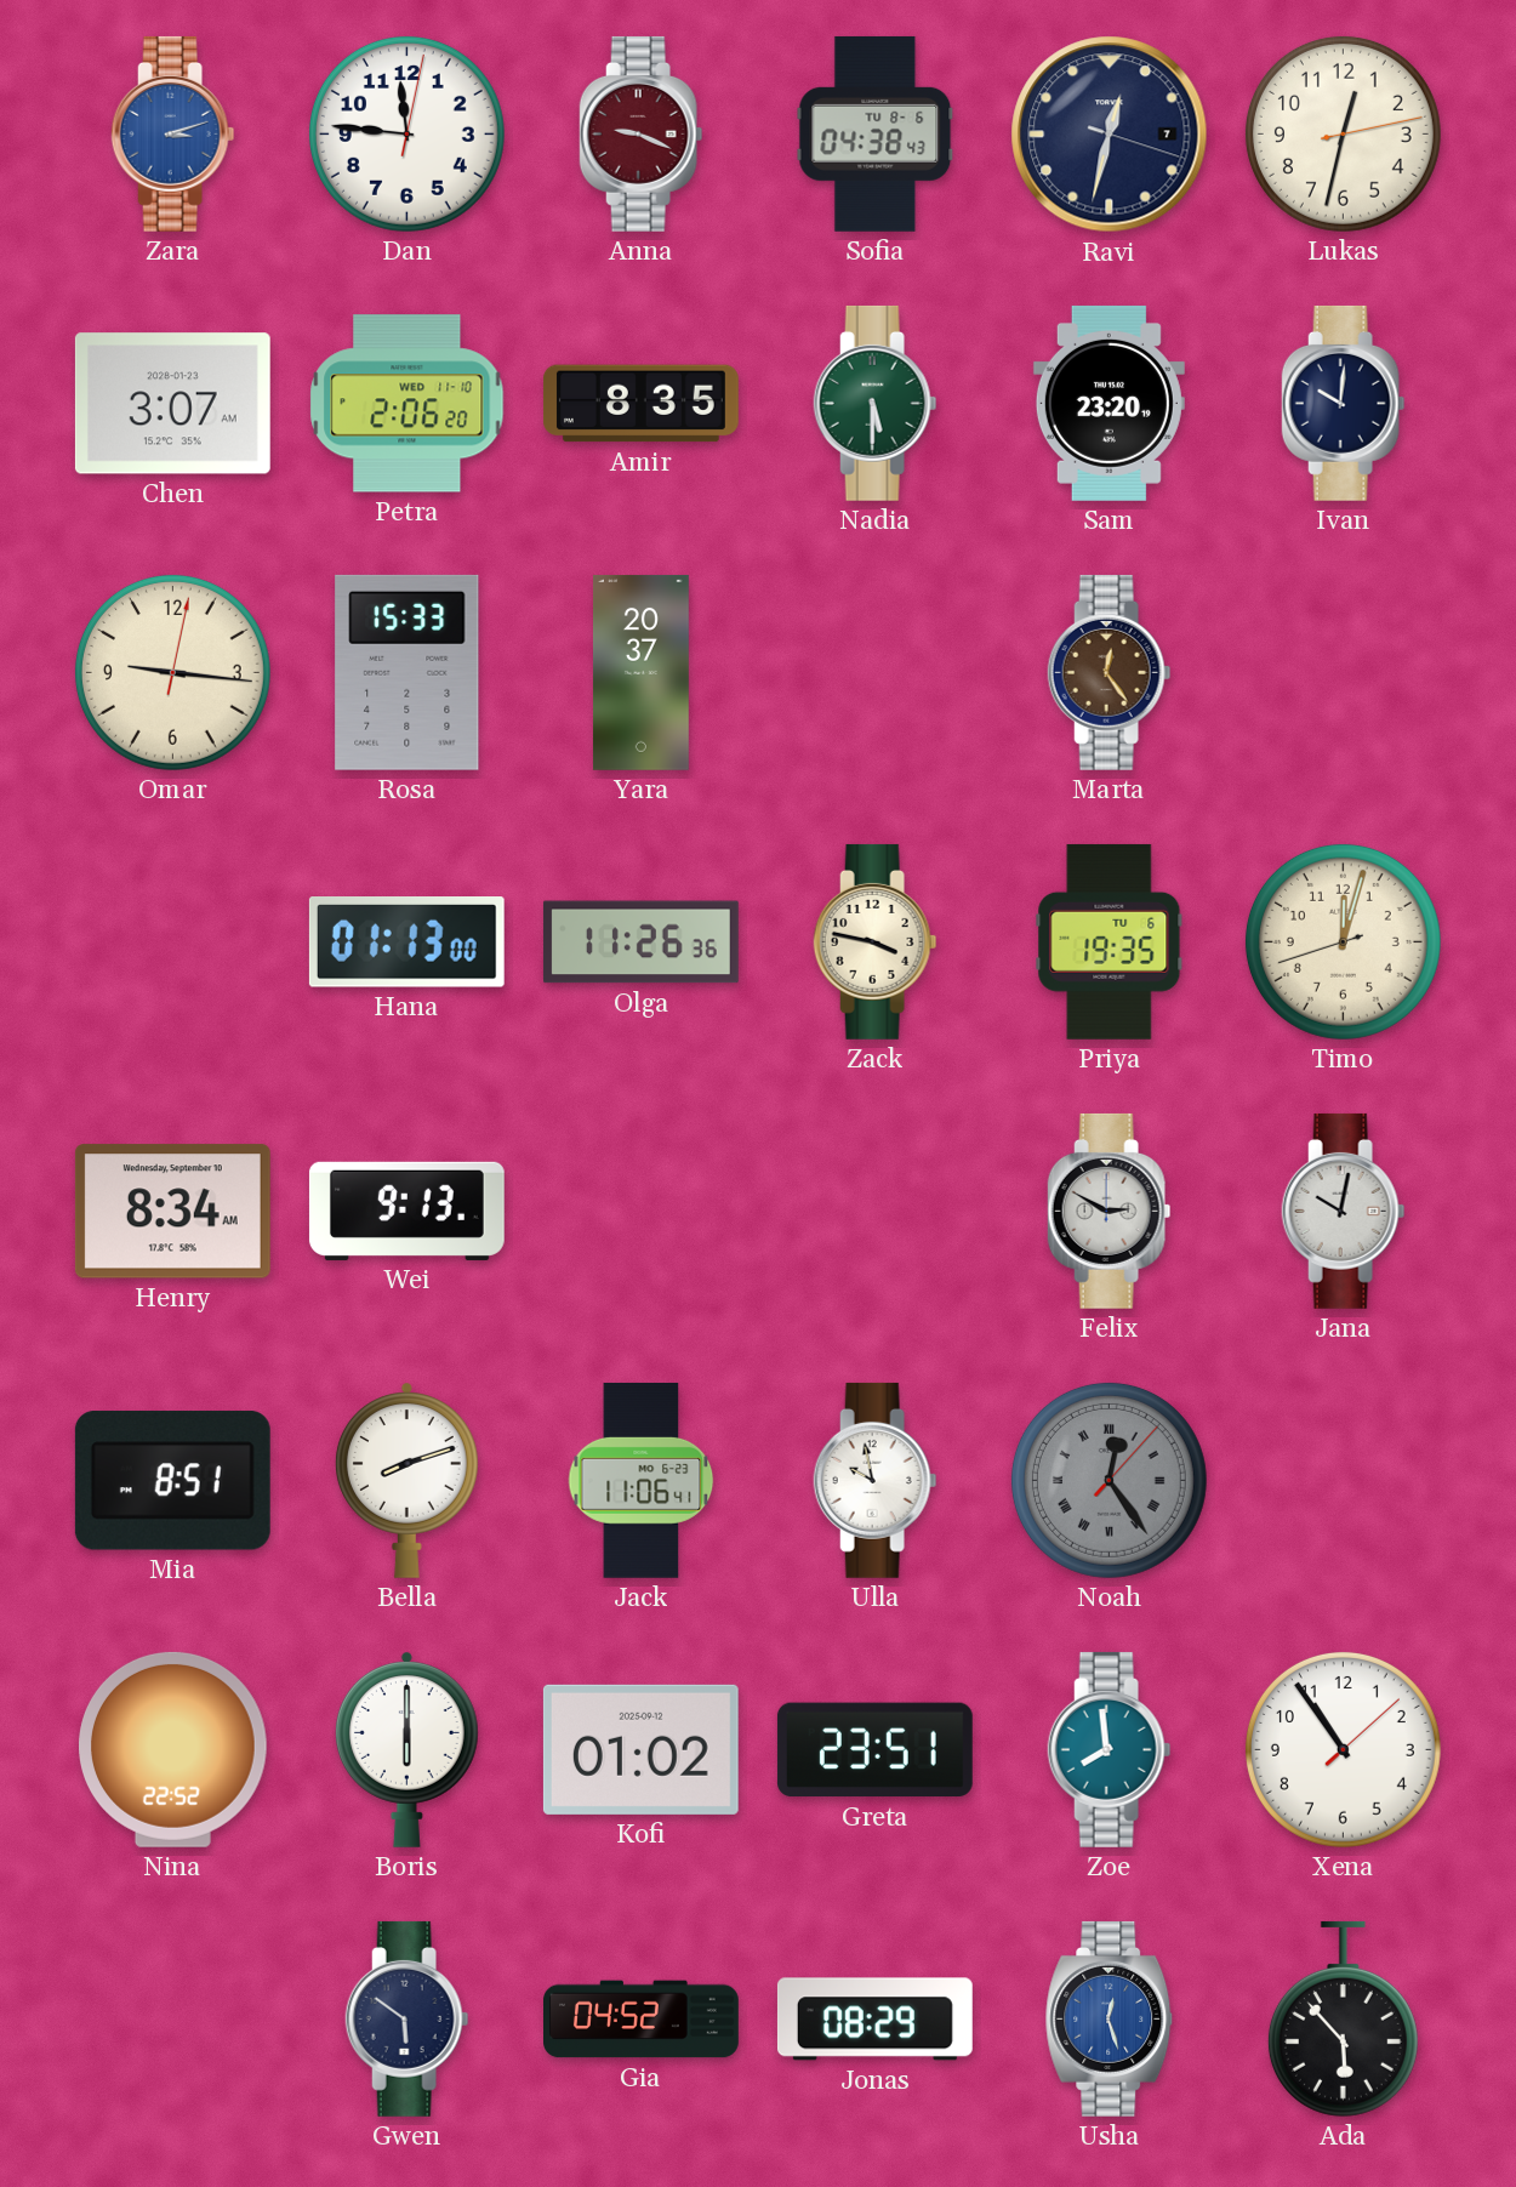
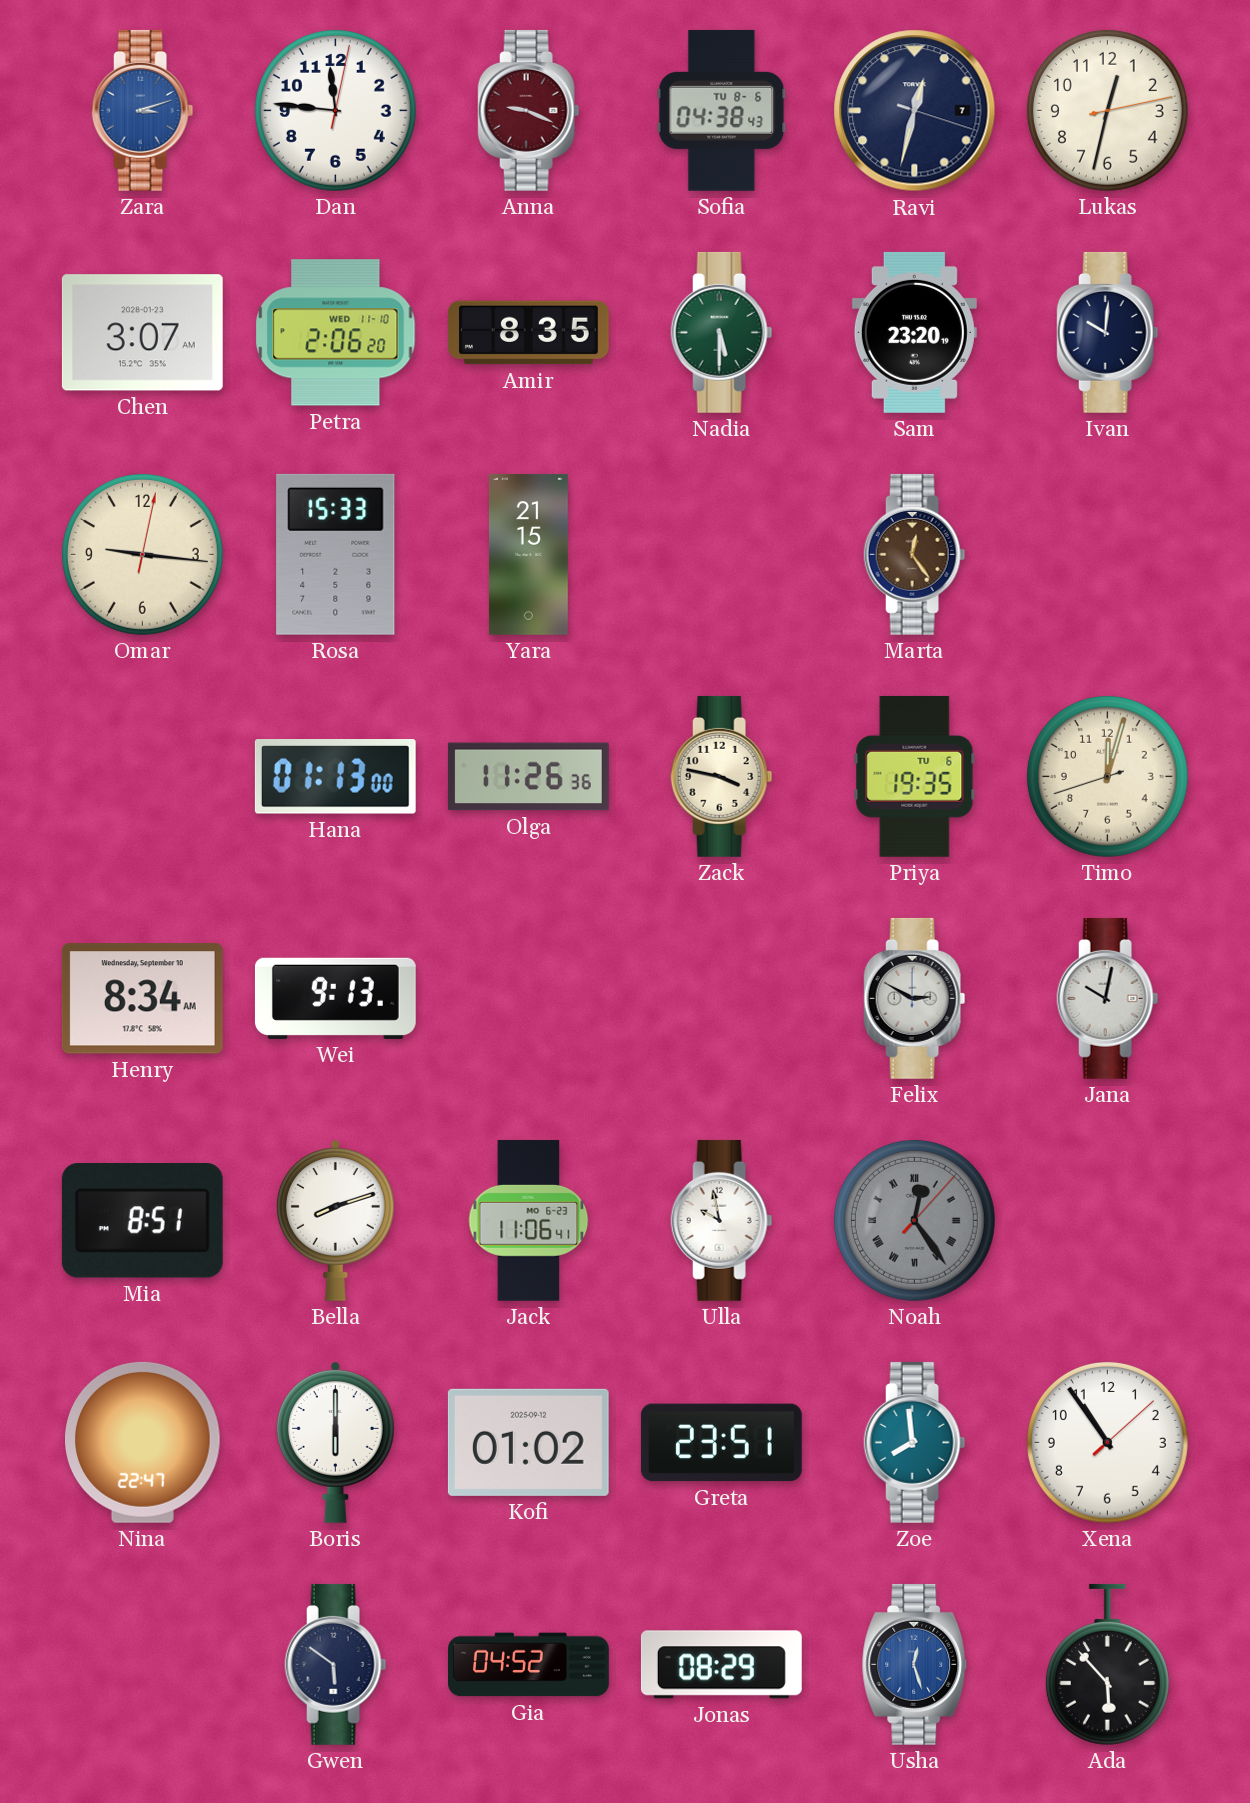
Yara: 20:37 -> 21:15 (528, 554)
Nina: 22:52 -> 22:47 (143, 1442)
